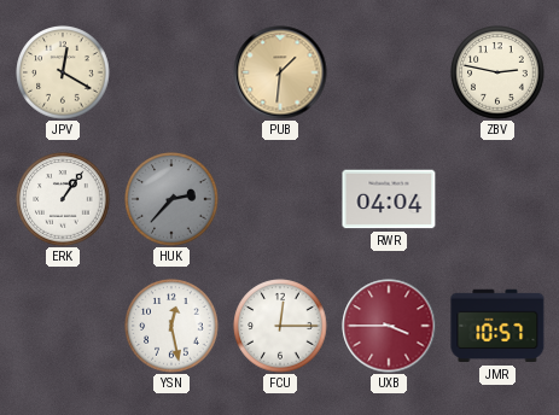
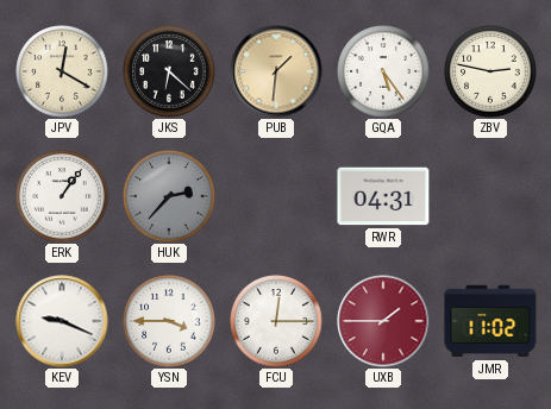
JKS: none -> 6:22 (169, 71)
GQA: none -> 5:24 (383, 71)
RWR: 04:04 -> 04:31 (383, 196)
KEV: none -> 9:19 (62, 321)
YSN: 12:28 -> 3:45 (169, 321)
UXB: 3:45 -> 1:45 (383, 321)
JMR: 10:57 -> 11:02 (490, 321)
